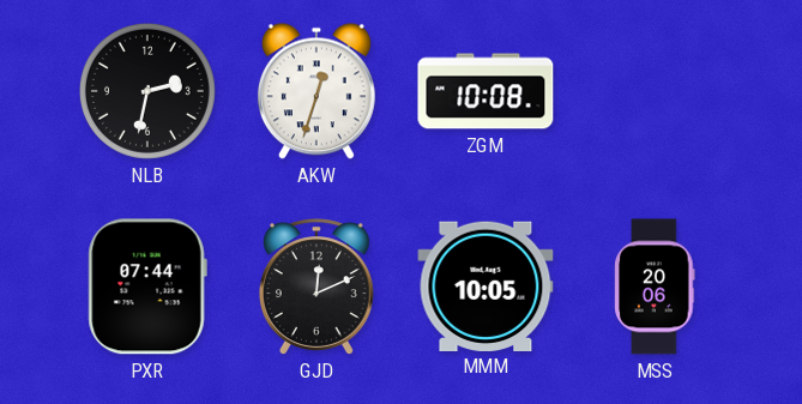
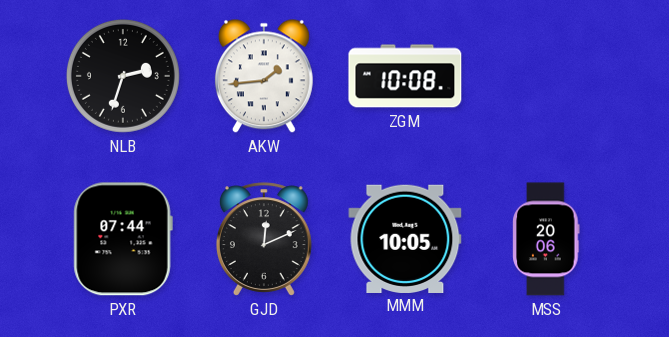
NLB: 2:32 -> 2:33 (123, 76)
AKW: 12:33 -> 1:44 (264, 76)
